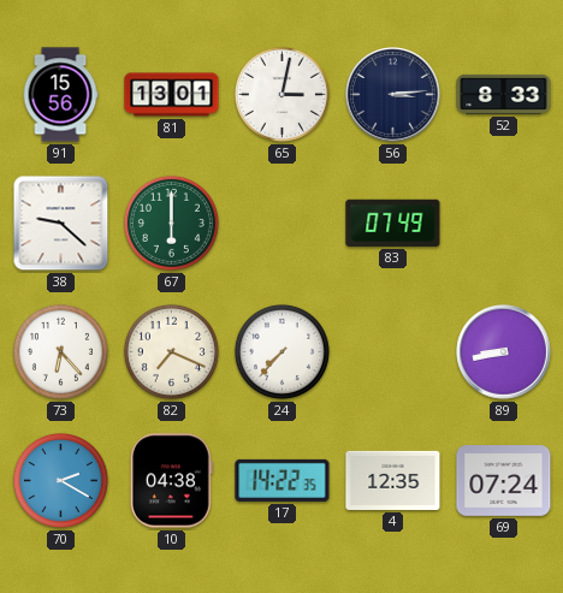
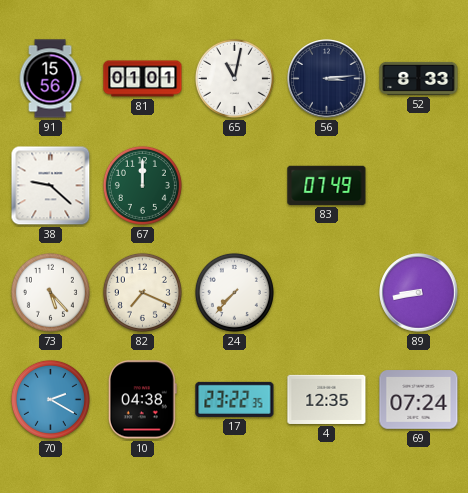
81: 13:01 -> 01:01 (143, 79)
65: 3:02 -> 11:02 (234, 78)
67: 6:00 -> 12:00 (142, 185)
73: 6:23 -> 5:23 (50, 292)
17: 14:22 -> 23:22 (235, 399)
